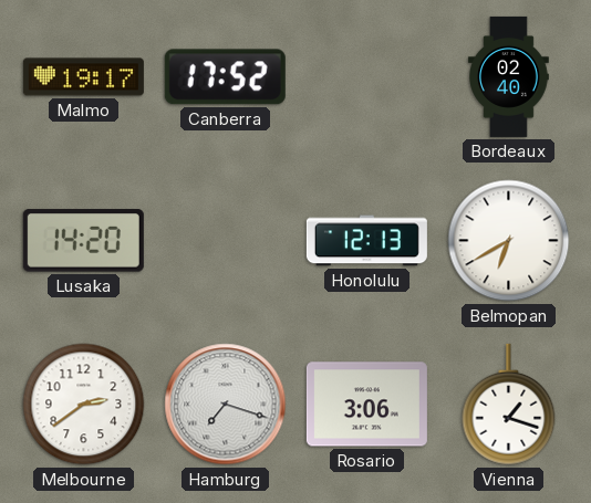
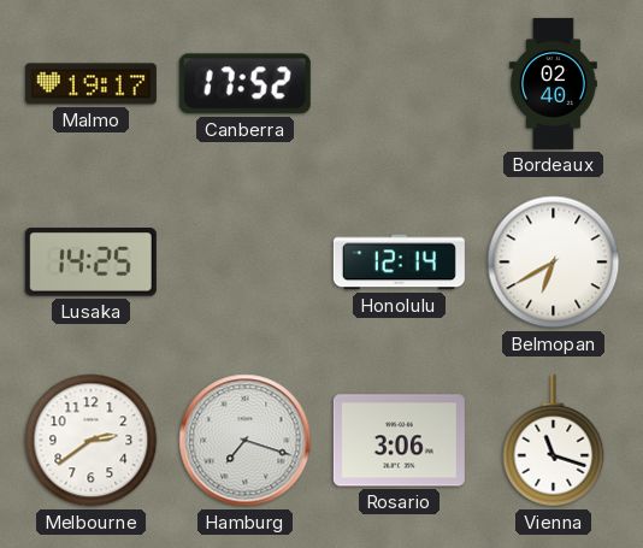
Lusaka: 14:20 -> 14:25 (90, 263)
Honolulu: 12:13 -> 12:14 (399, 263)
Vienna: 1:18 -> 11:18 (554, 441)
